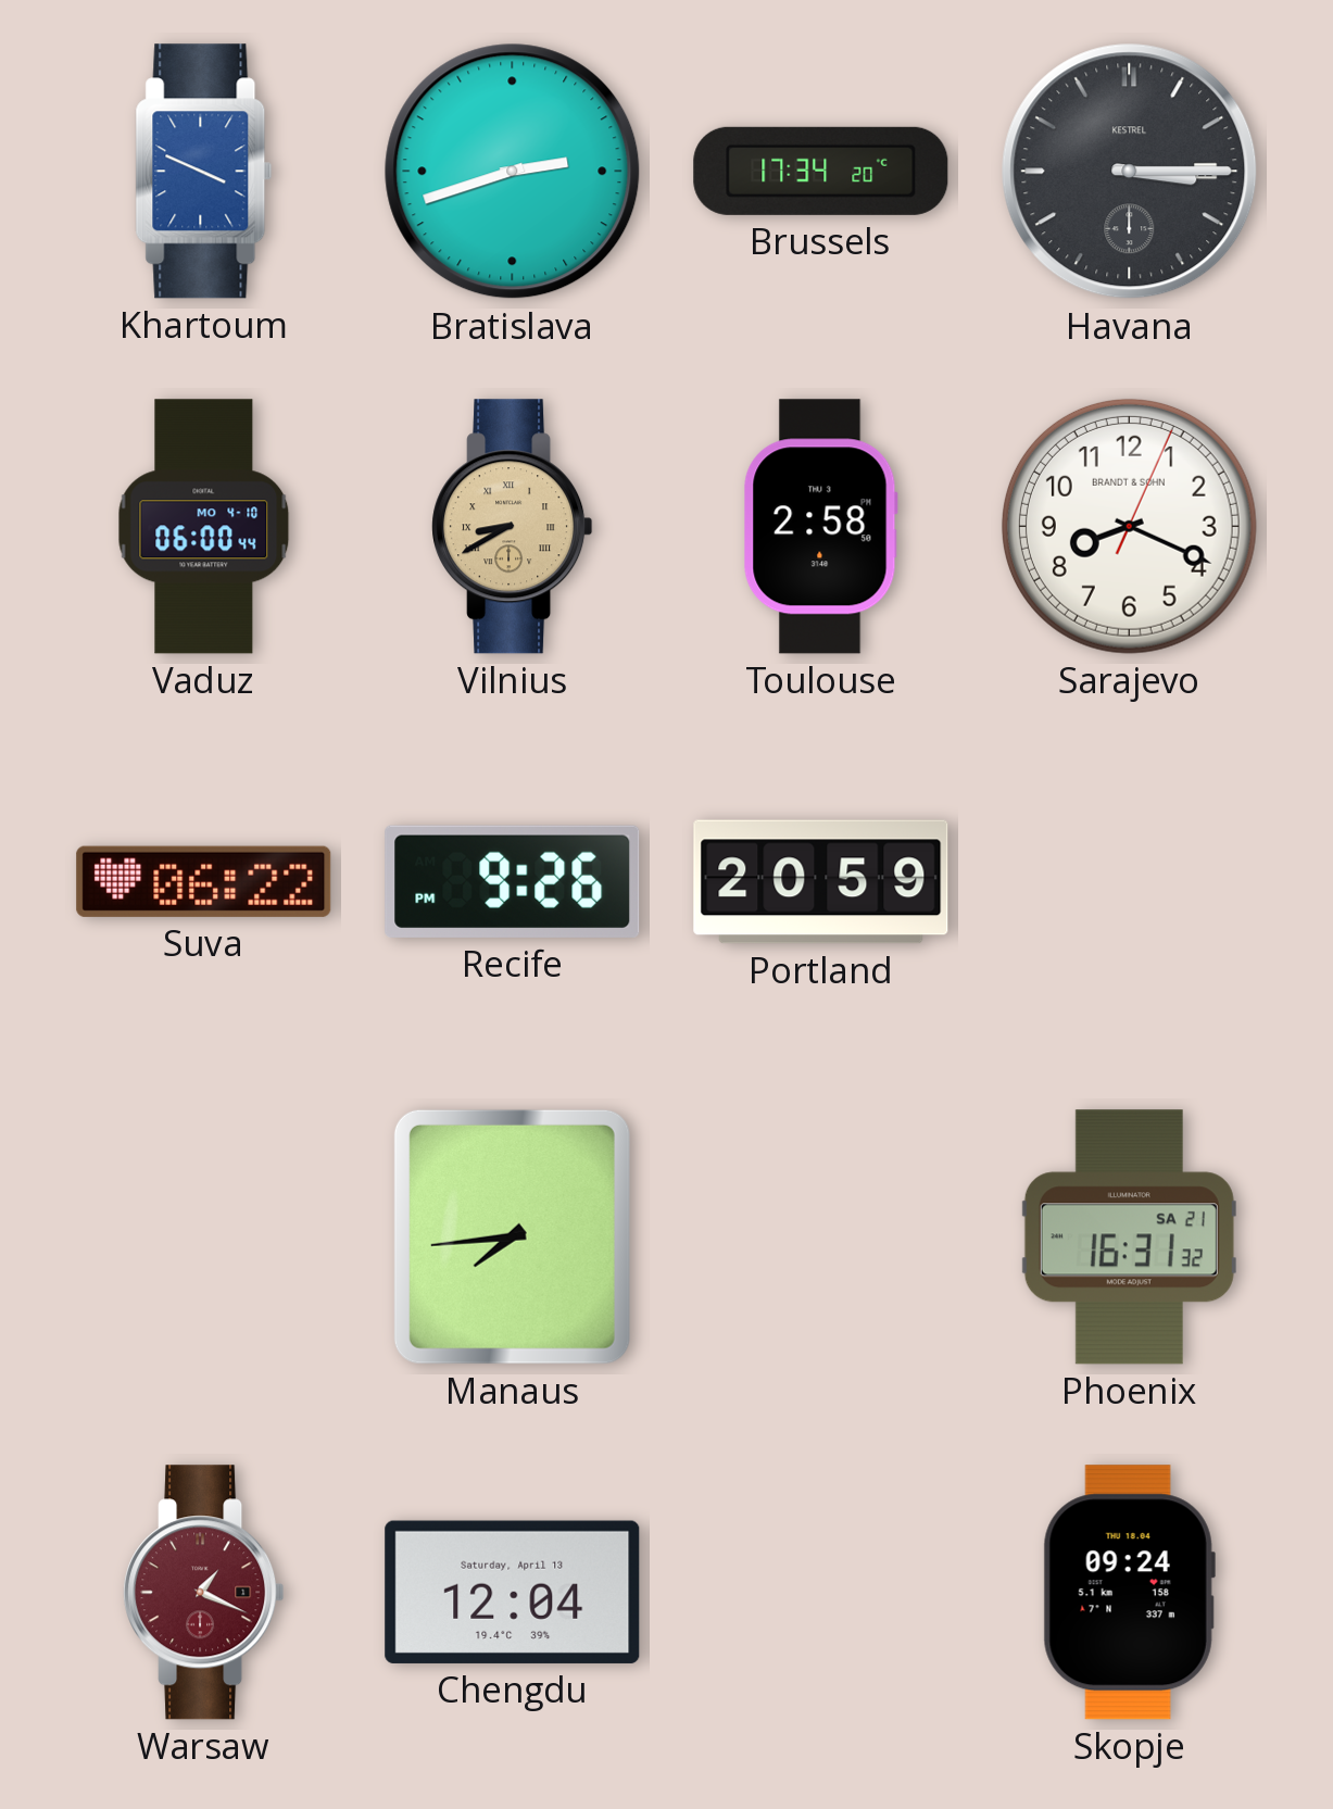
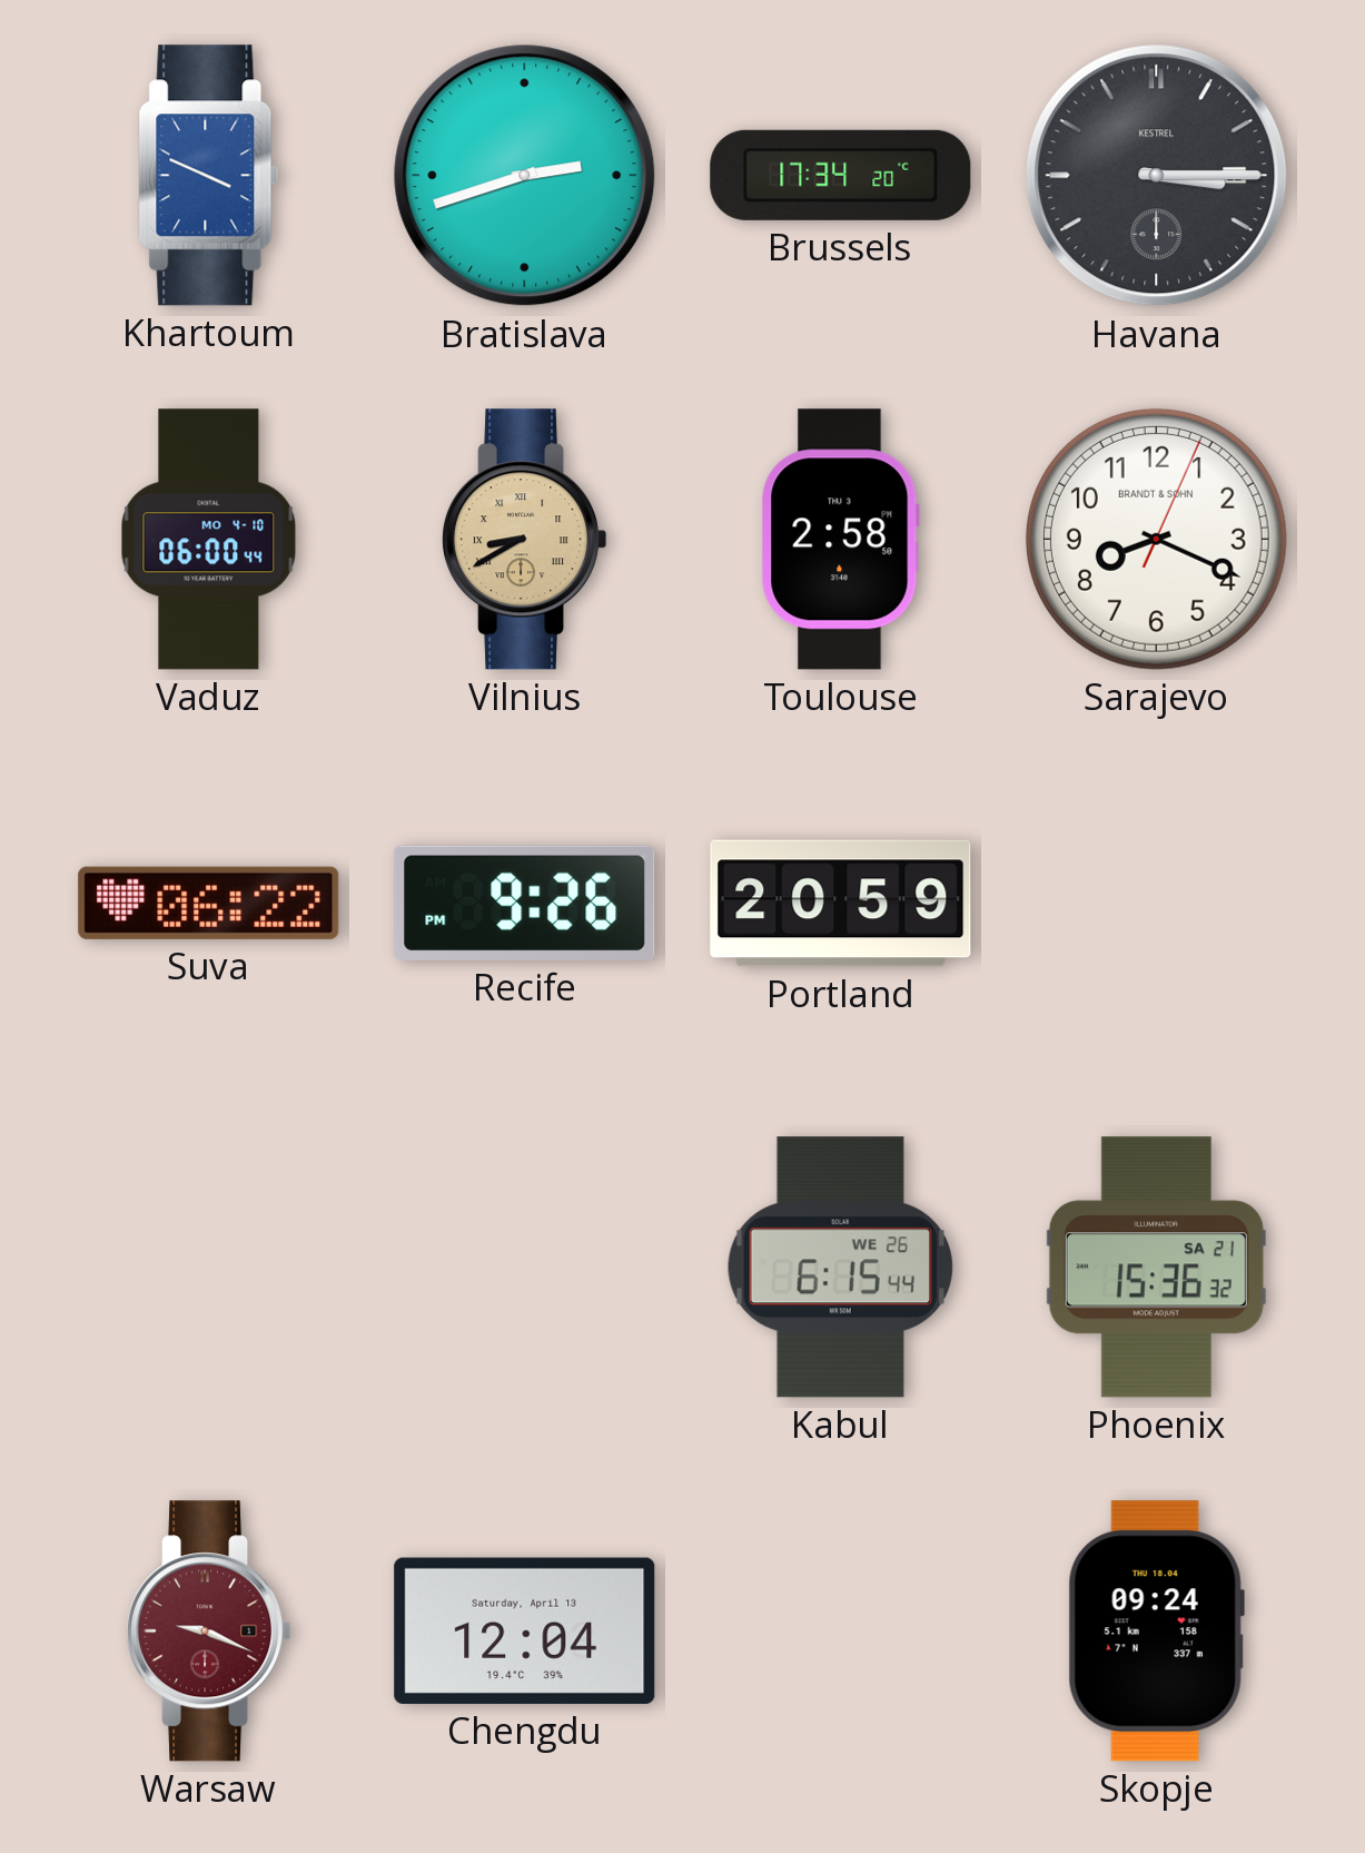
Manaus: 7:44 -> none (512, 1236)
Kabul: none -> 6:15 (840, 1268)
Phoenix: 16:31 -> 15:36 (1156, 1268)
Warsaw: 1:19 -> 9:19 (209, 1632)
